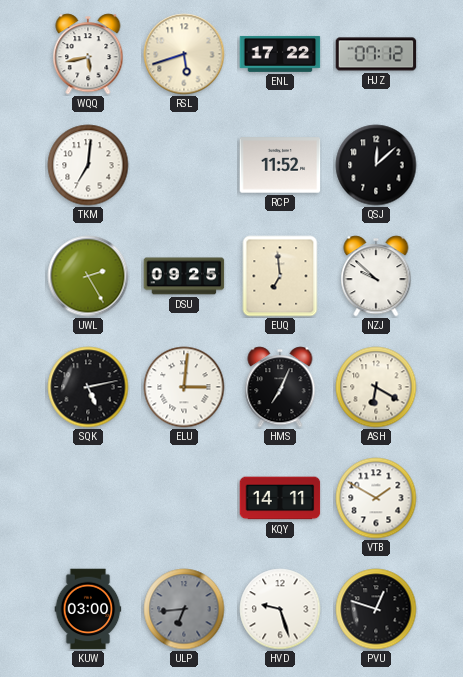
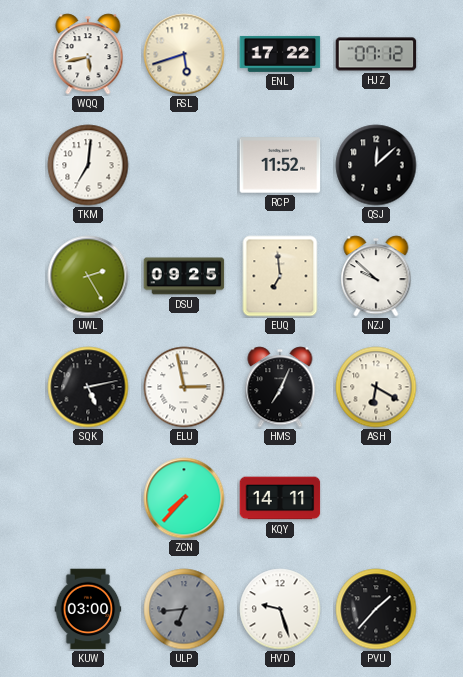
ELU: 3:01 -> 2:58 (184, 387)
ZCN: none -> 7:37 (184, 498)
VTB: 1:50 -> none (376, 498)
PVU: 12:48 -> 1:37 (376, 609)
